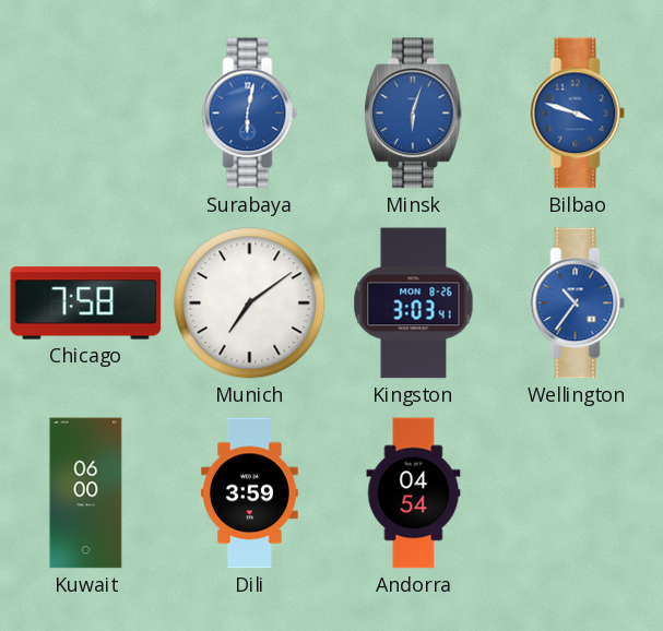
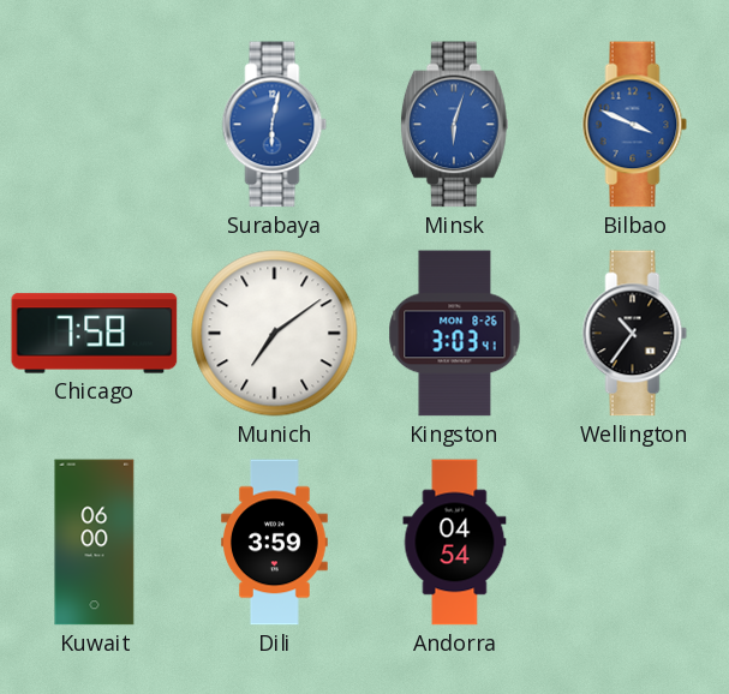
Bilbao: 3:48 -> 3:49 (635, 125)
Wellington dial: blue -> black (635, 334)
